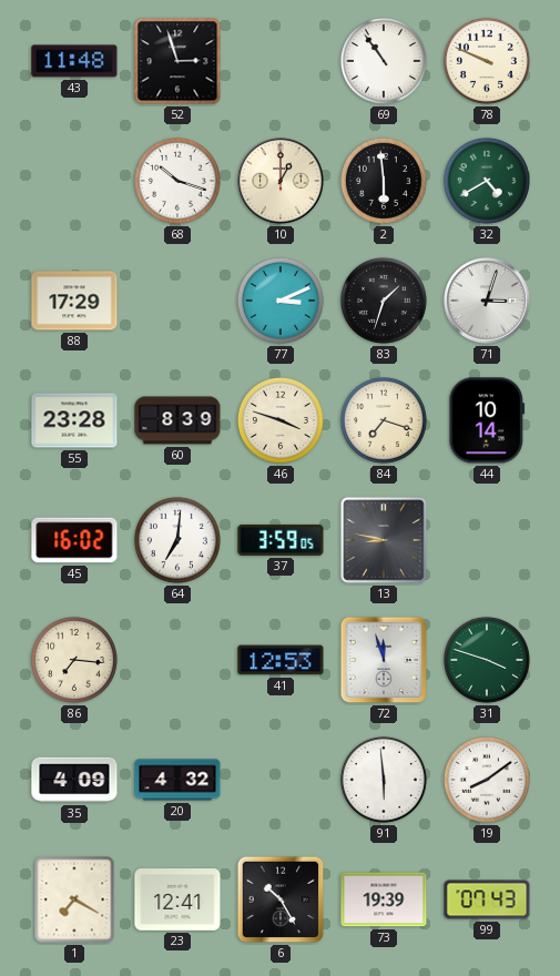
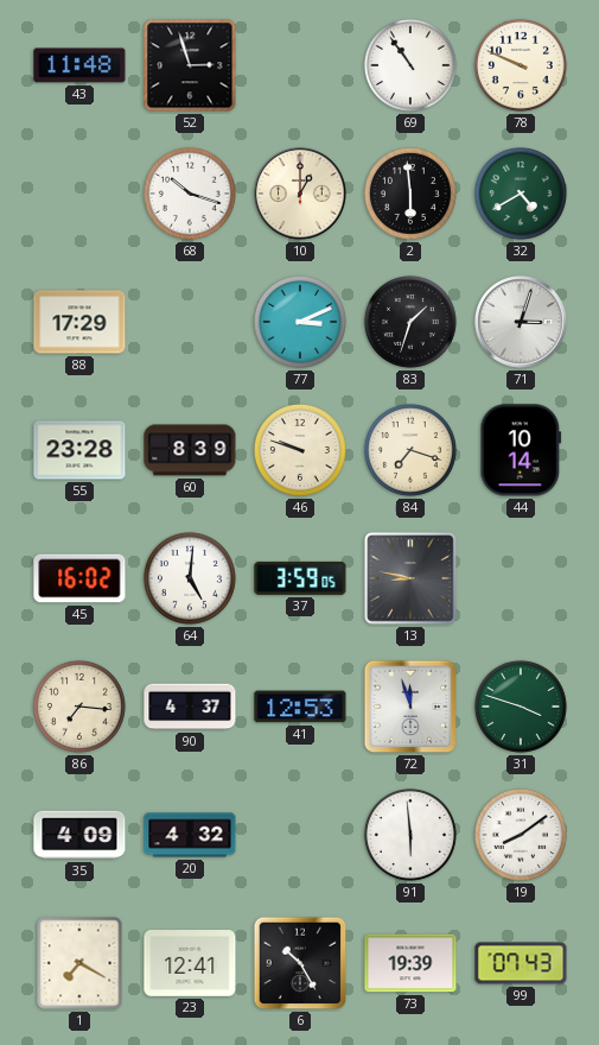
46: 3:48 -> 9:48 (300, 450)
64: 7:01 -> 5:01 (190, 578)
90: none -> 4:37 (190, 707)
